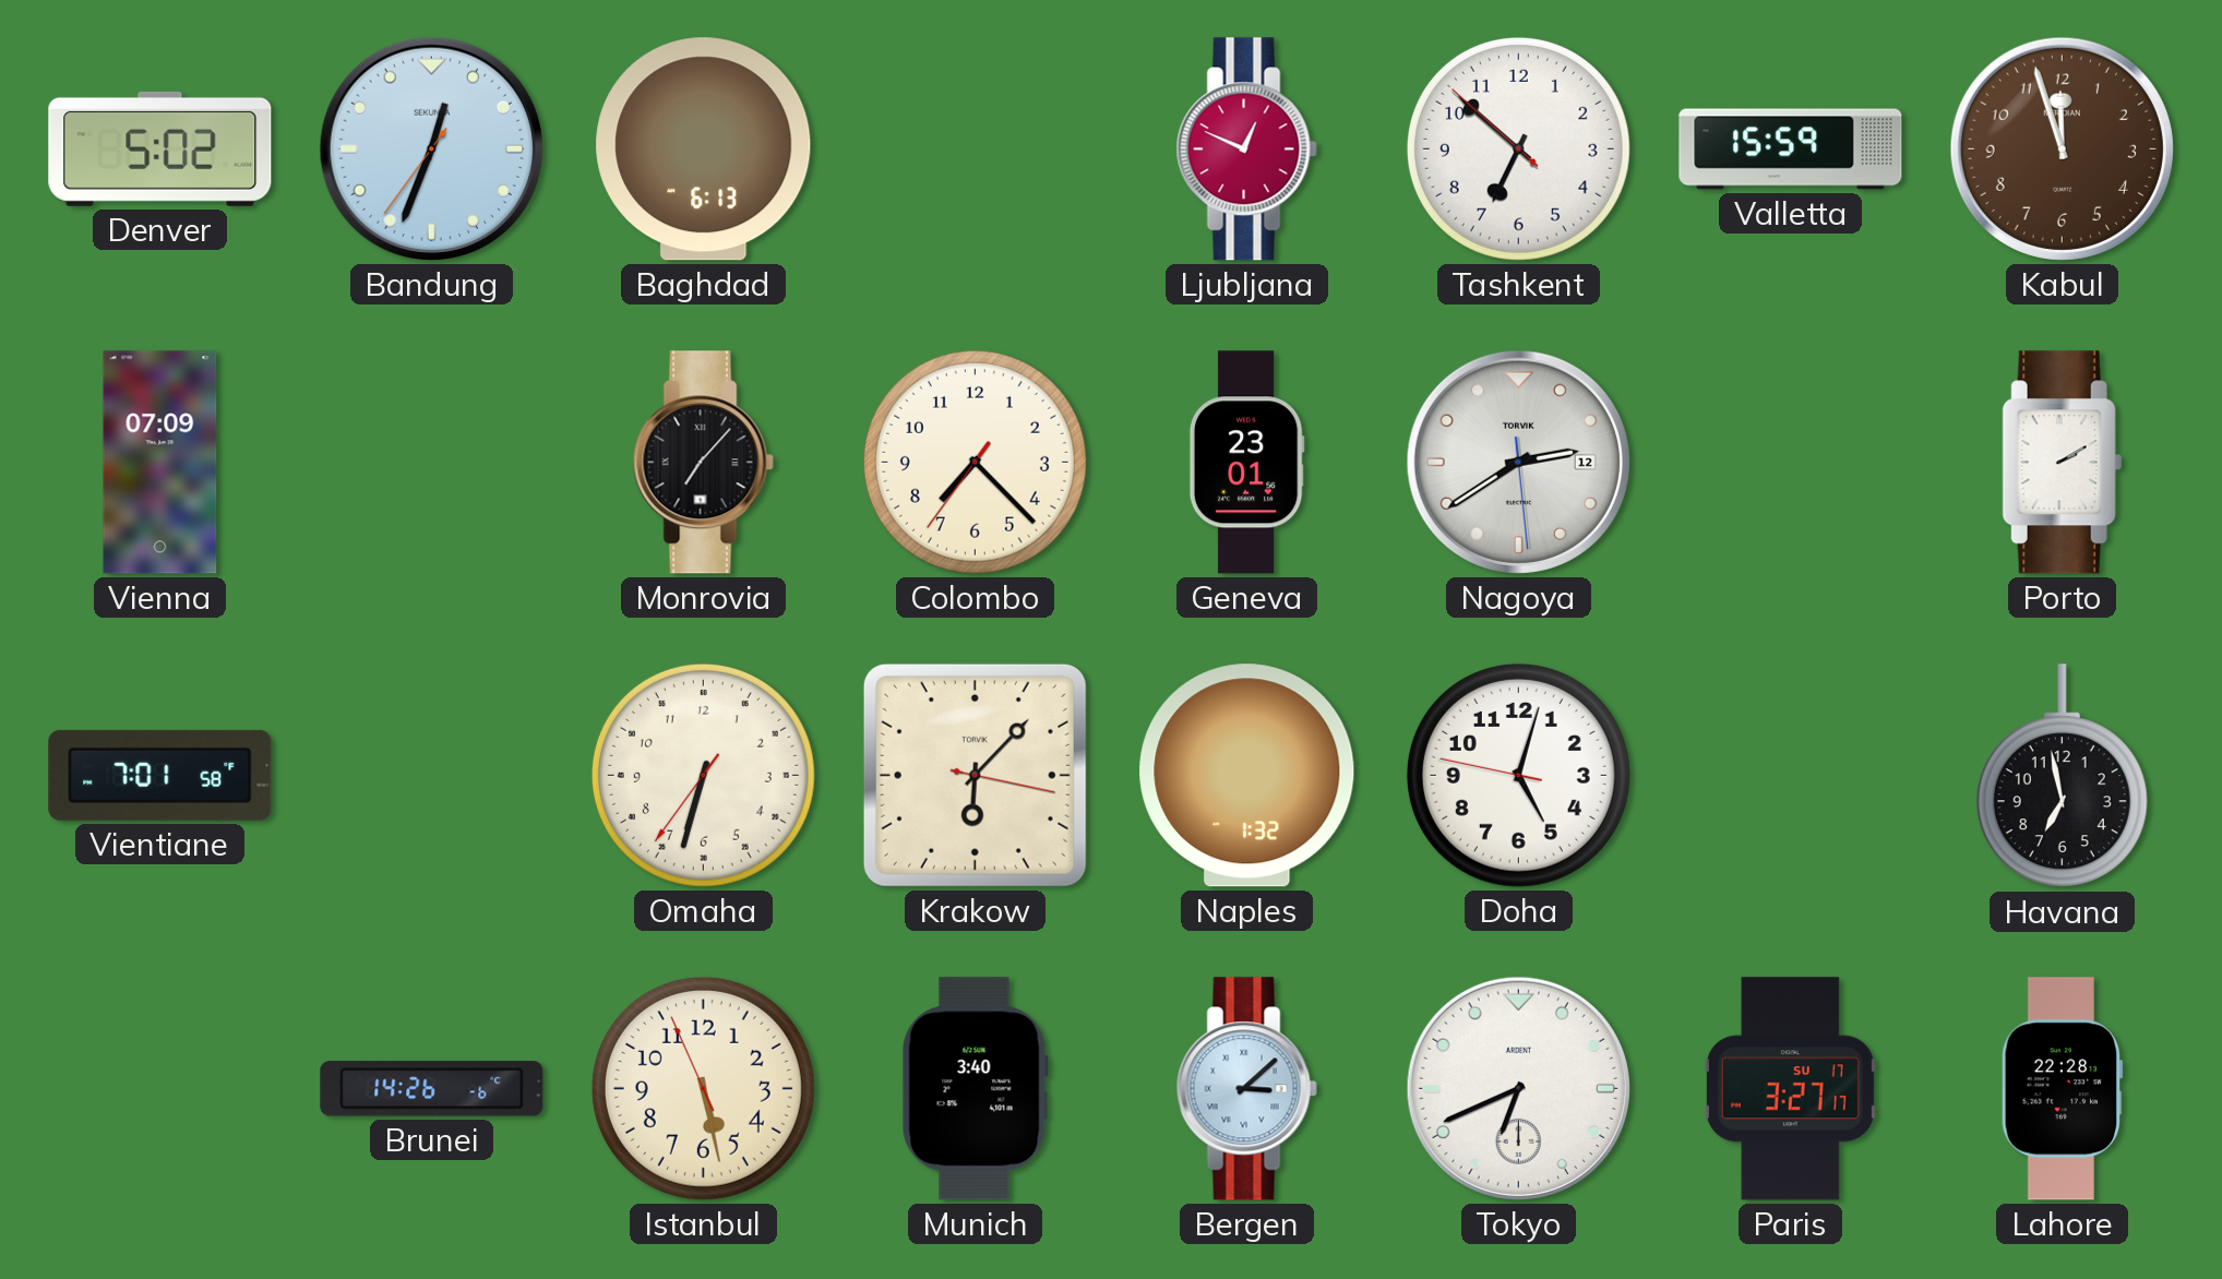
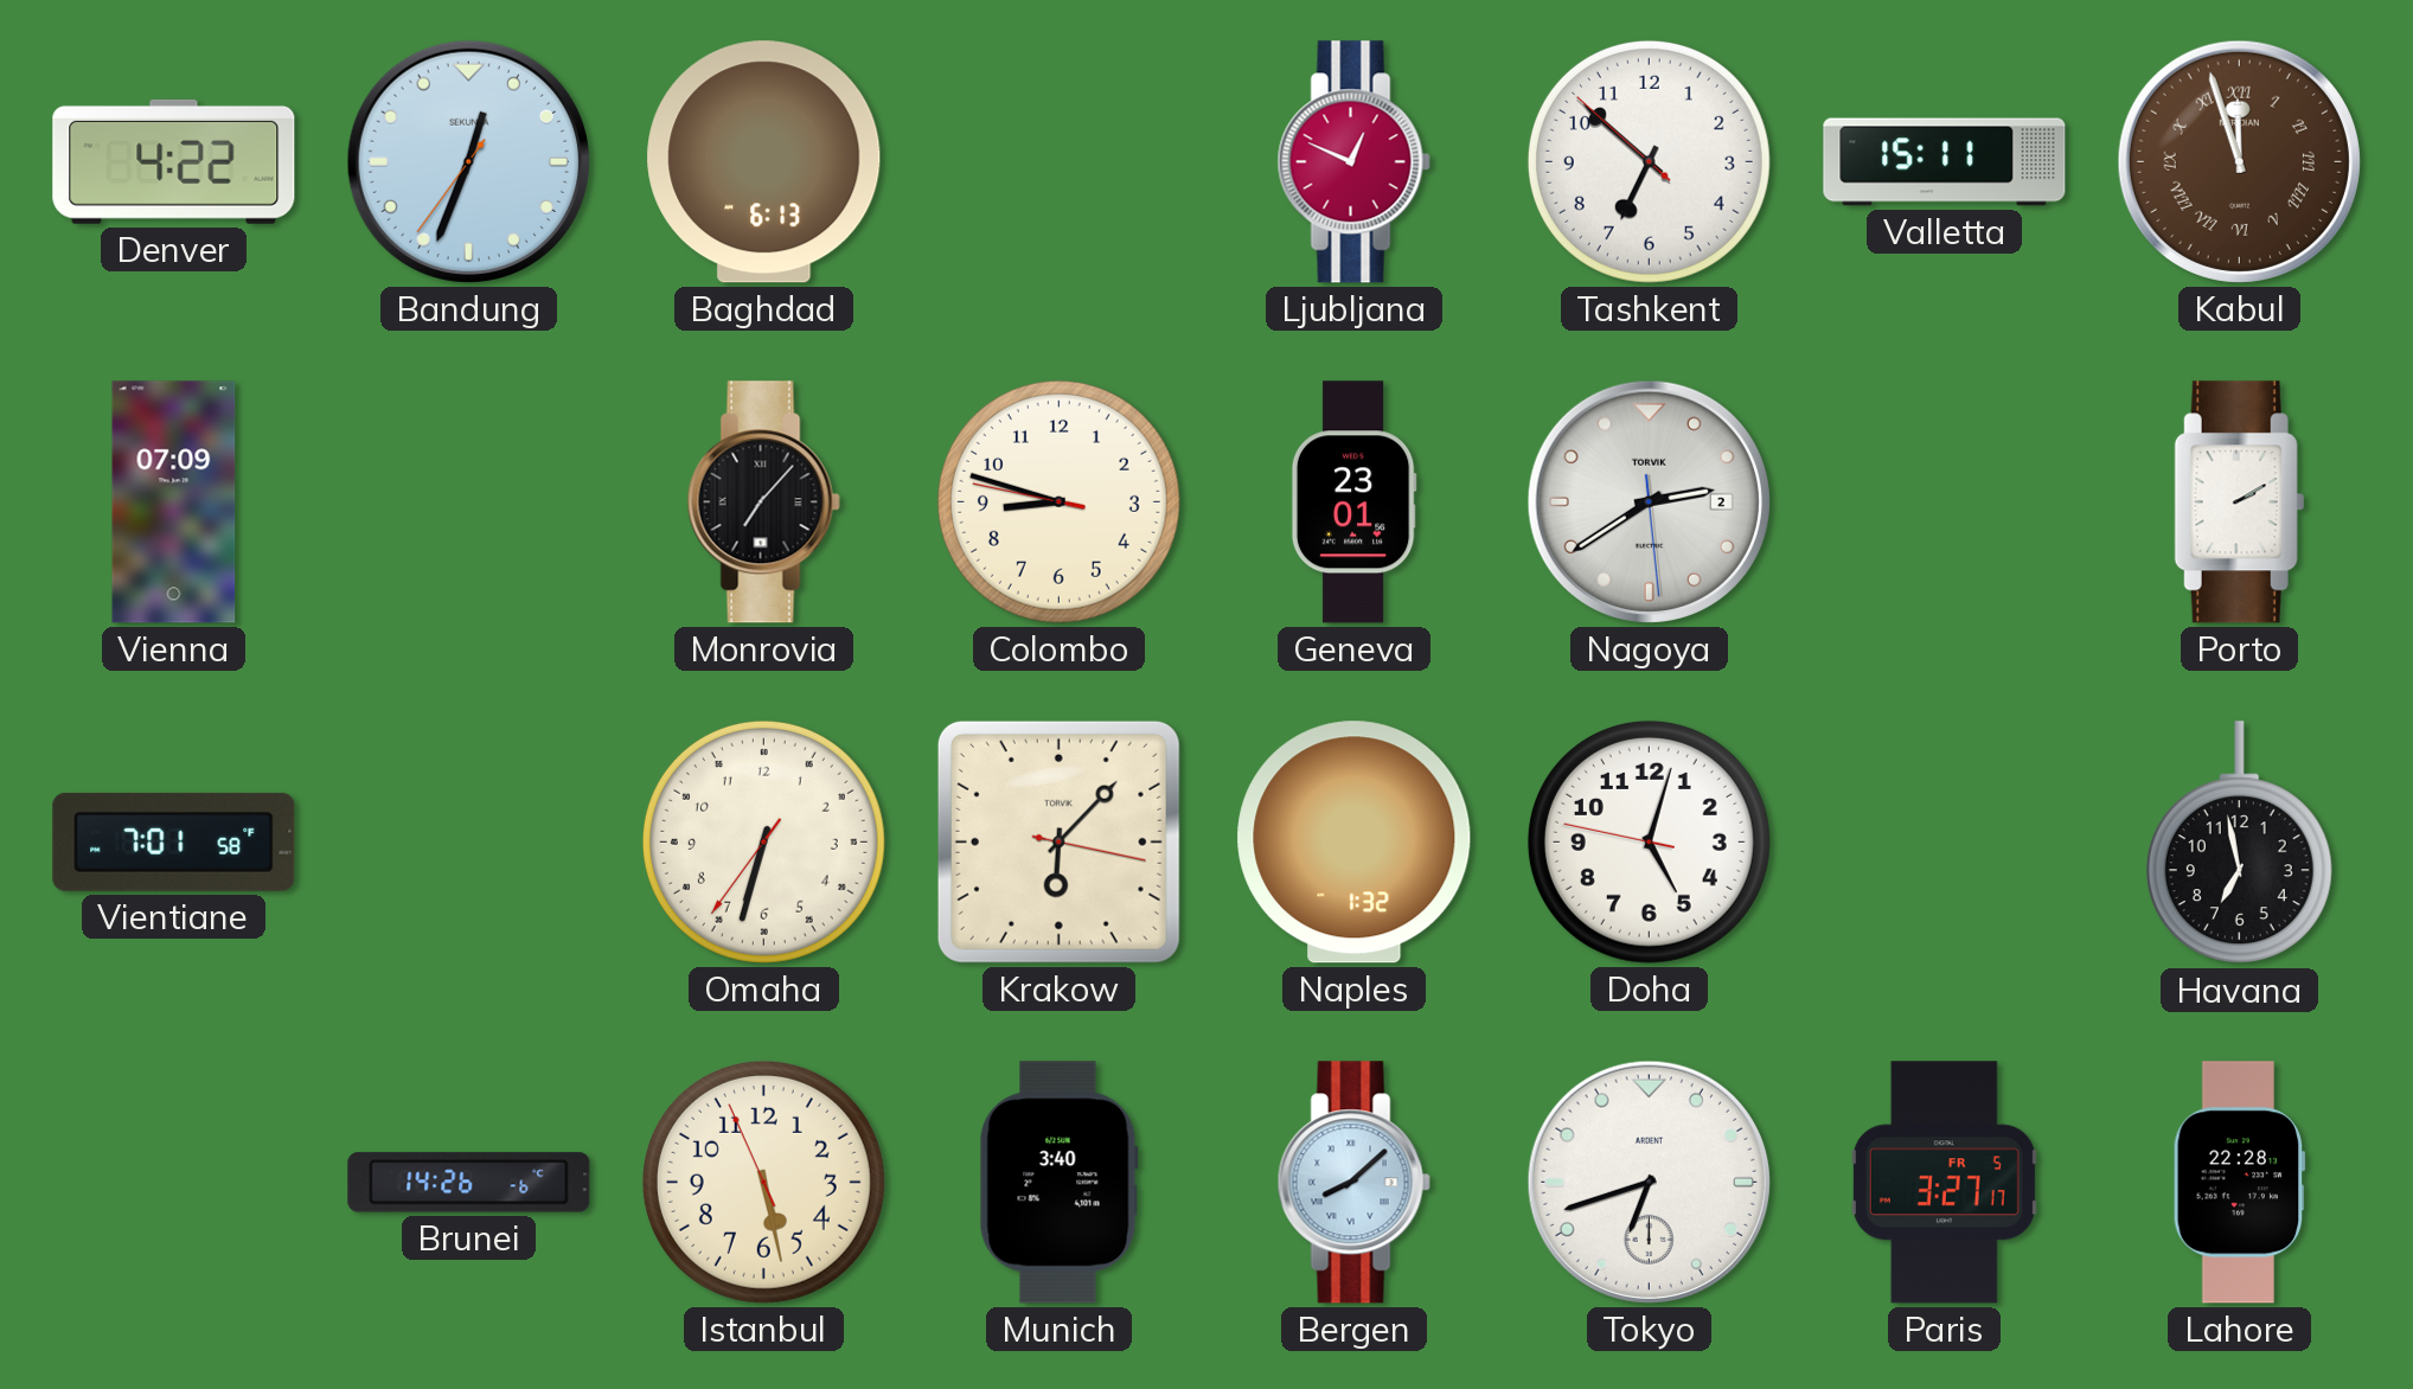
Denver: 5:02 -> 4:22 (174, 161)
Valletta: 15:59 -> 15:11 (1945, 162)
Kabul numerals: Arabic -> Roman (2239, 161)
Colombo: 7:22 -> 8:47 (1058, 501)
Nagoya date: 12 -> 2 (1649, 501)
Bergen: 3:08 -> 8:08 (1353, 1183)
Tokyo: 6:41 -> 6:42 (1649, 1182)
Paris date: SU 17 -> FR 5 (1944, 1183)
